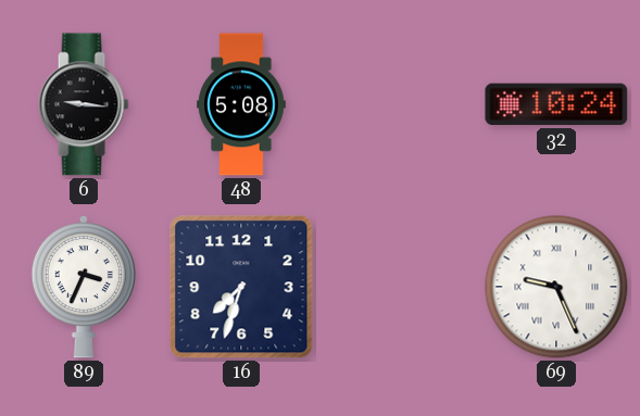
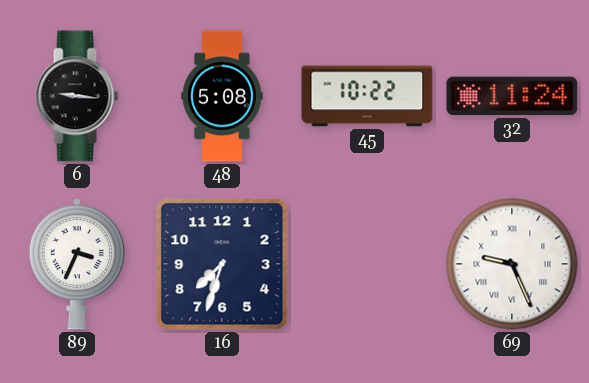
45: none -> 10:22 (367, 96)
32: 10:24 -> 11:24 (512, 96)
